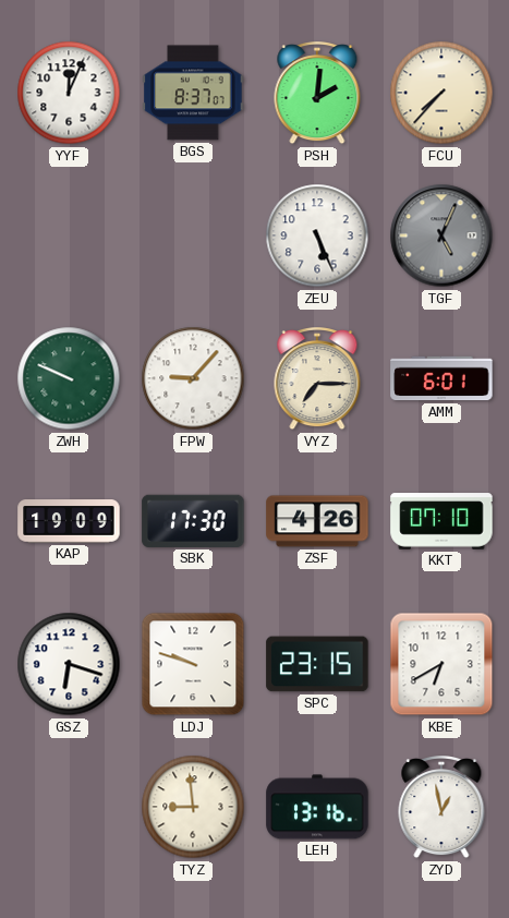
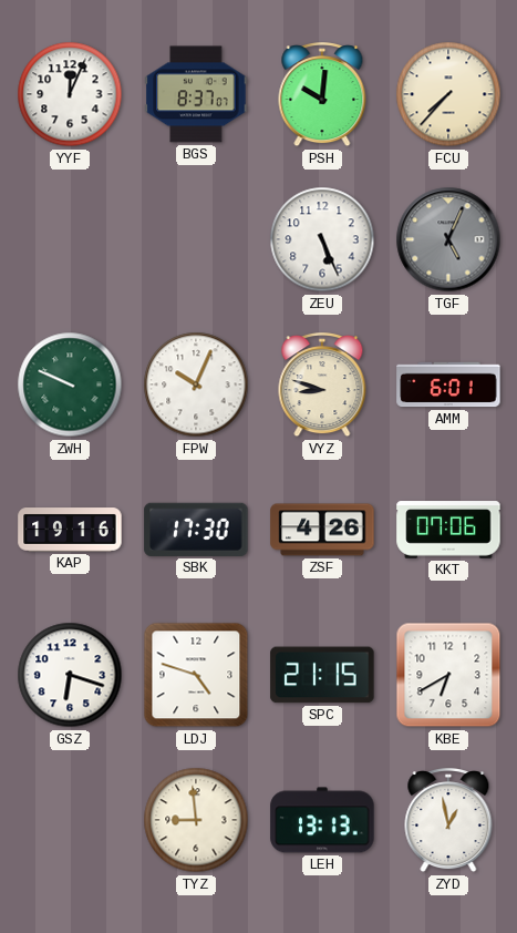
PSH: 2:01 -> 10:01 (322, 95)
FPW: 9:07 -> 10:04 (196, 385)
VYZ: 7:15 -> 8:48 (322, 386)
KAP: 19:09 -> 19:16 (70, 530)
KKT: 07:10 -> 07:06 (448, 530)
LDJ: 9:48 -> 4:48 (196, 675)
SPC: 23:15 -> 21:15 (322, 675)
LEH: 13:16 -> 13:13 (322, 820)
